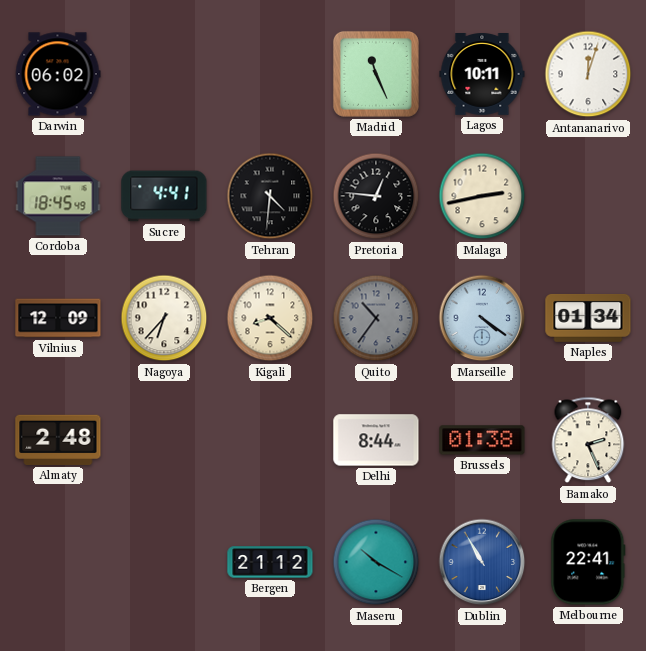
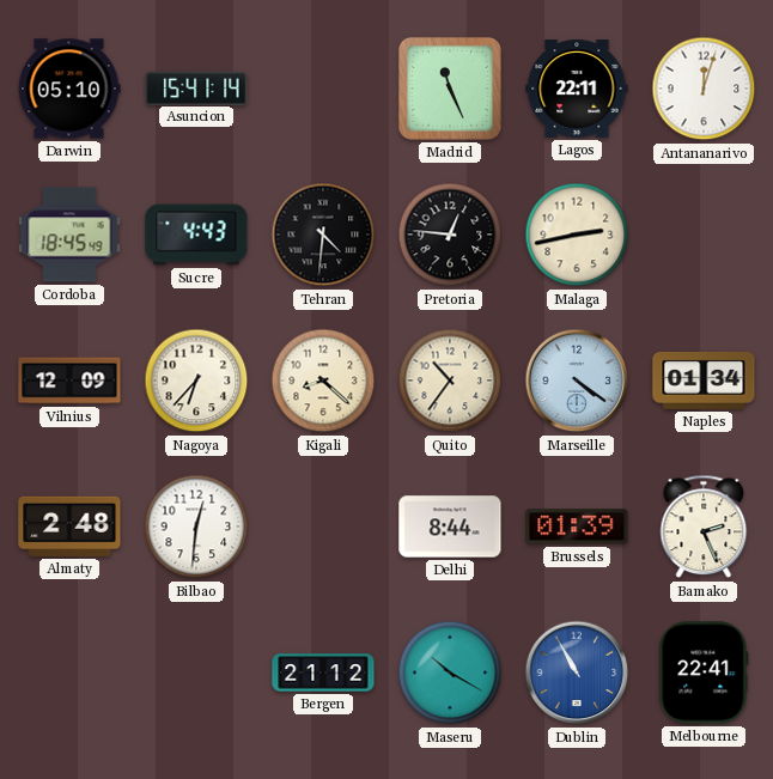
Darwin: 06:02 -> 05:10 (69, 89)
Asuncion: none -> 15:41 (196, 87)
Lagos: 10:11 -> 22:11 (577, 90)
Sucre: 4:41 -> 4:43 (196, 235)
Quito dial: grey -> cream (450, 381)
Bilbao: none -> 12:31 (196, 527)
Brussels: 01:38 -> 01:39 (577, 527)
